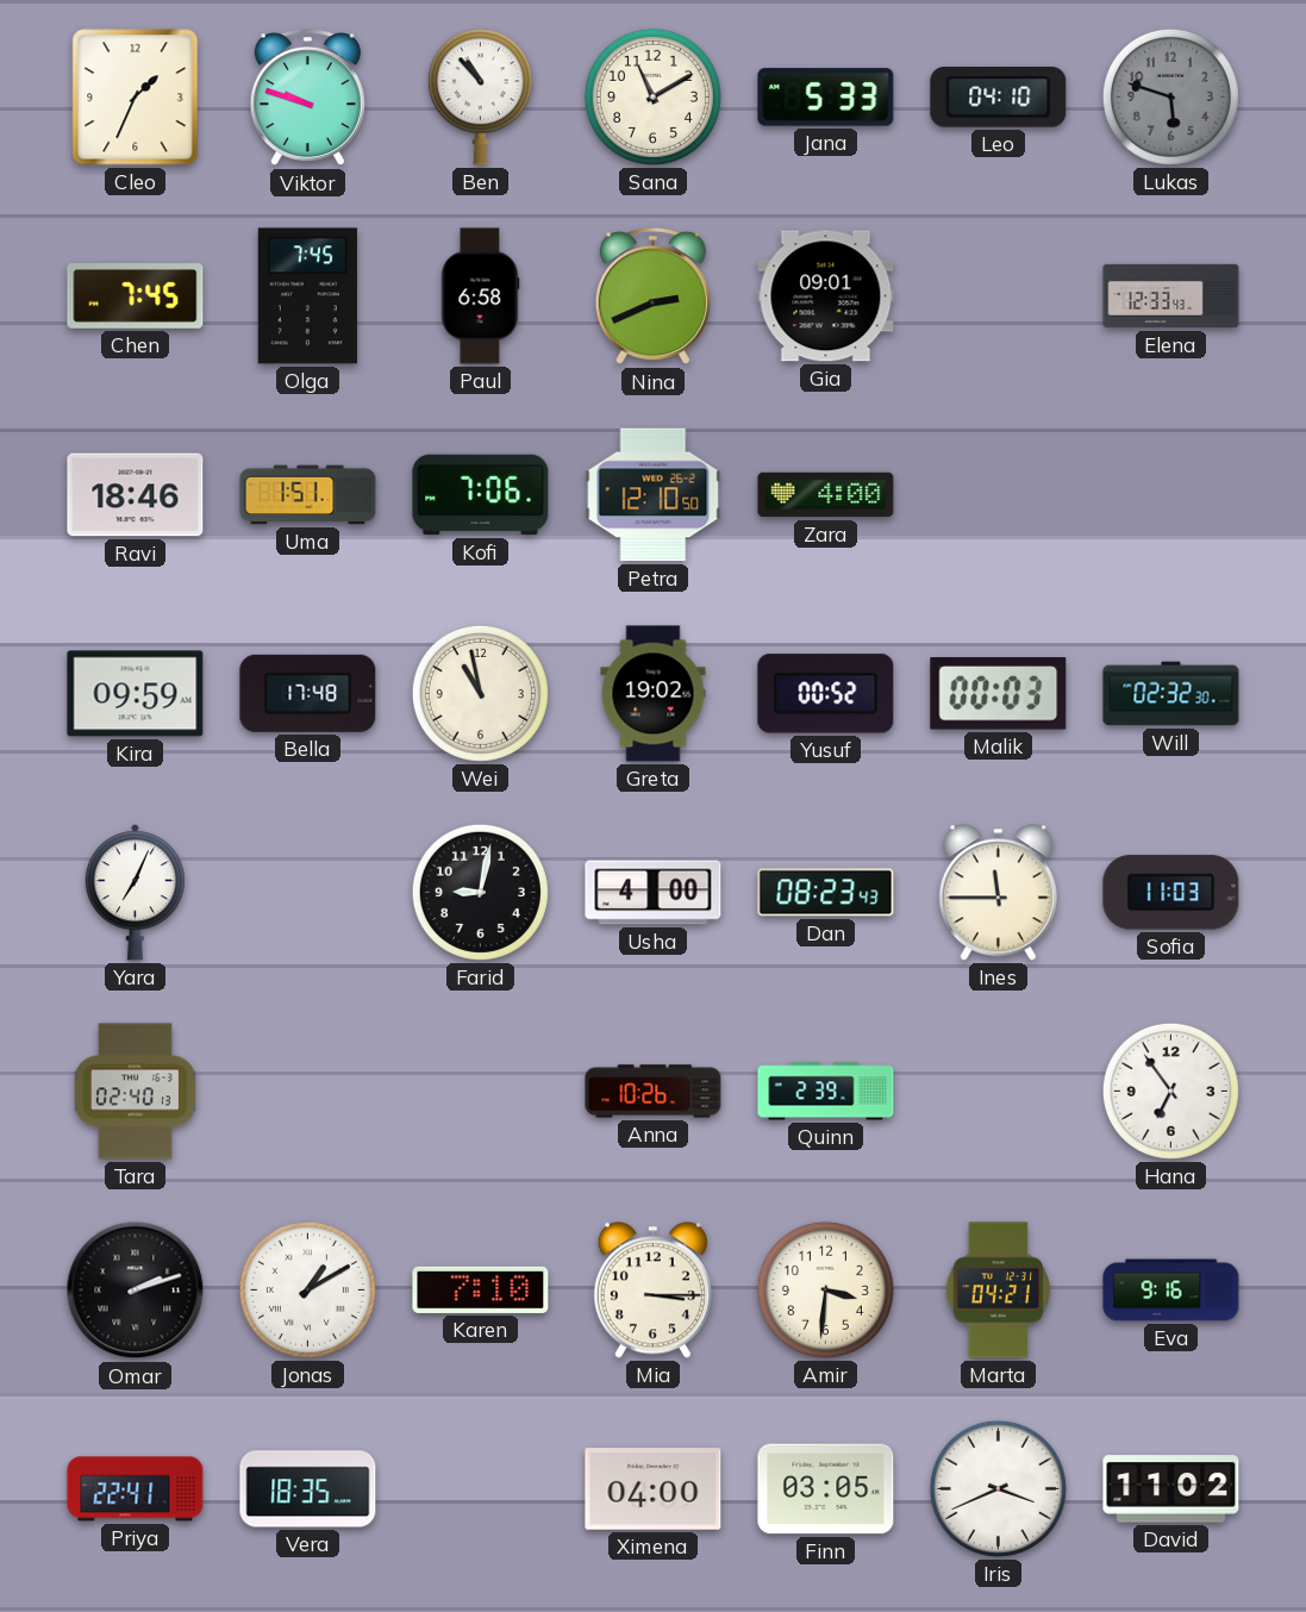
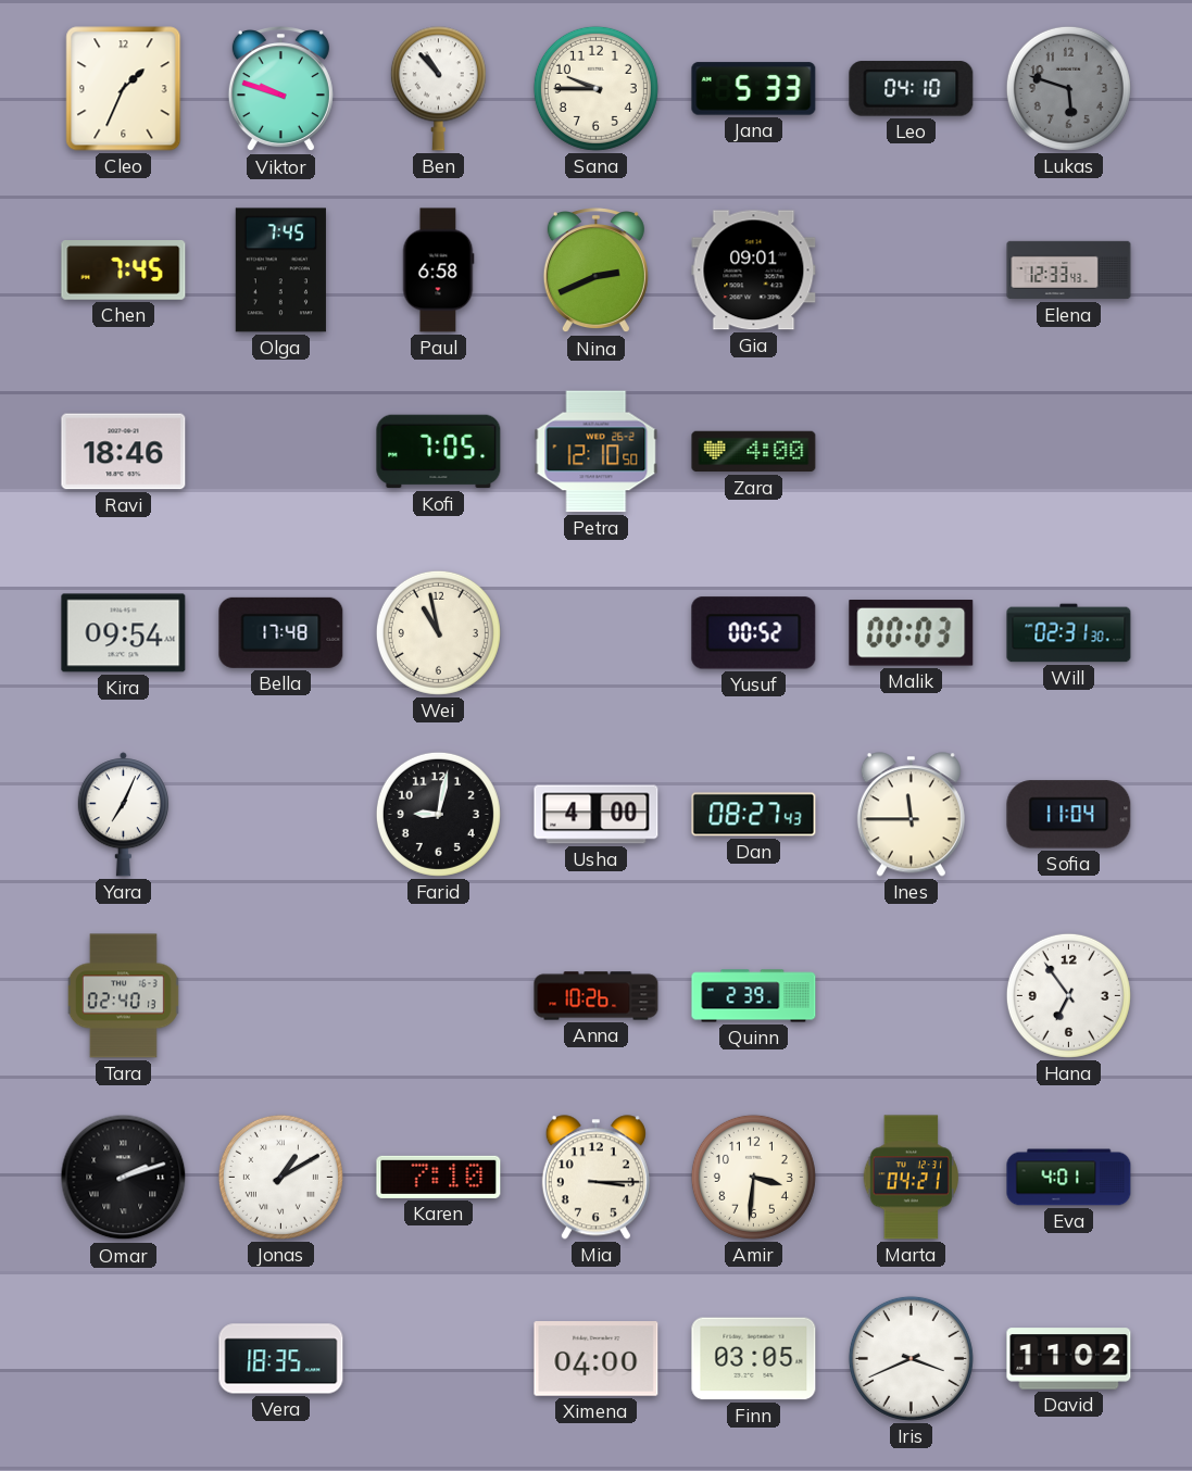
Sana: 11:10 -> 9:45 (595, 88)
Uma: 1:51 -> none (308, 495)
Kofi: 7:06 -> 7:05 (439, 452)
Kira: 09:59 -> 09:54 (124, 633)
Greta: 19:02 -> none (654, 694)
Will: 02:32 -> 02:31 (1069, 633)
Dan: 08:23 -> 08:27 (754, 815)
Sofia: 11:03 -> 11:04 (1069, 815)
Eva: 9:16 -> 4:01 (1069, 1178)
Priya: 22:41 -> none (136, 1489)
